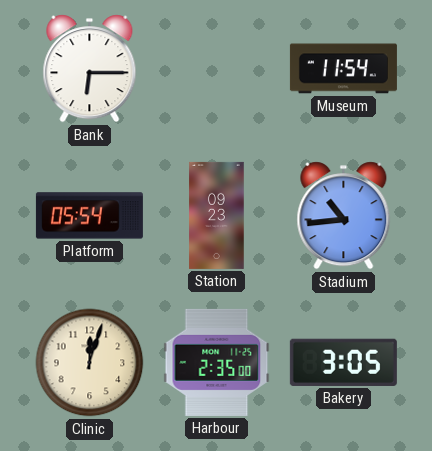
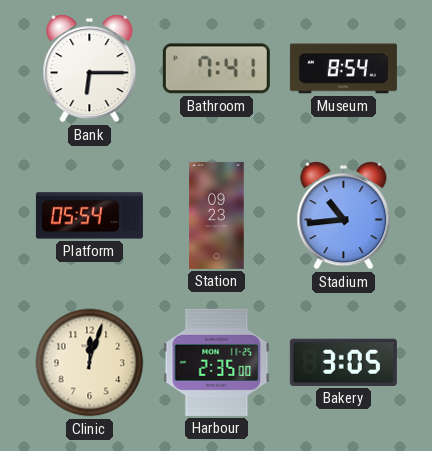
Bathroom: none -> 7:41 (216, 69)
Museum: 11:54 -> 8:54 (343, 69)
